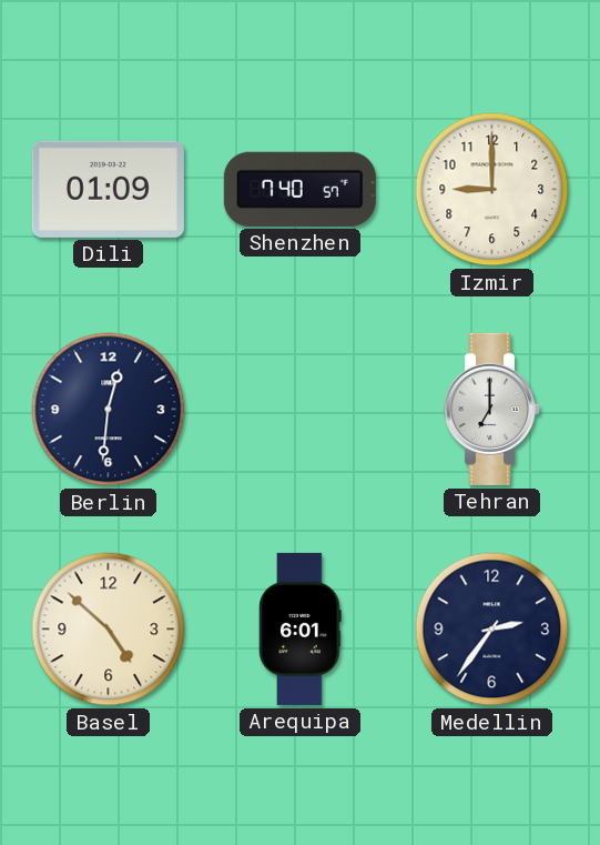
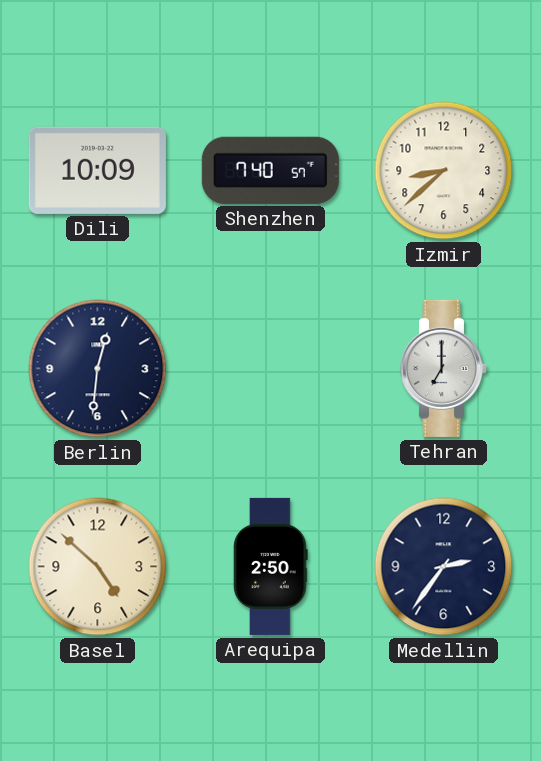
Dili: 01:09 -> 10:09 (97, 170)
Izmir: 9:00 -> 8:38 (444, 171)
Arequipa: 6:01 -> 2:50 (271, 566)
